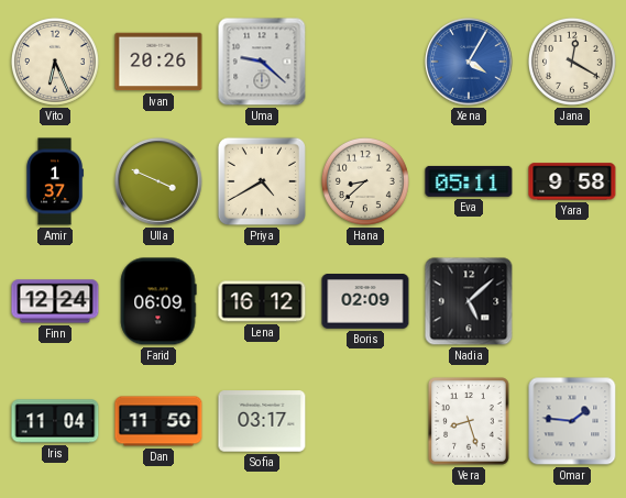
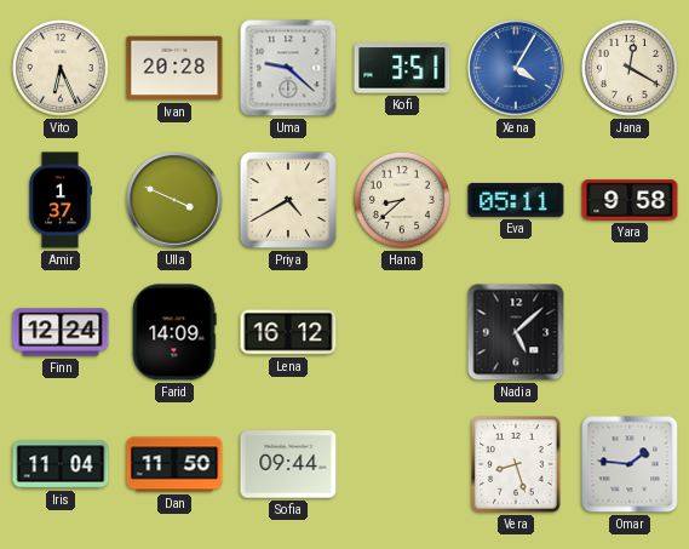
Ivan: 20:26 -> 20:28 (174, 68)
Kofi: none -> 3:51 (402, 68)
Farid: 06:09 -> 14:09 (174, 332)
Boris: 02:09 -> none (365, 302)
Sofia: 03:17 -> 09:44 (288, 464)
